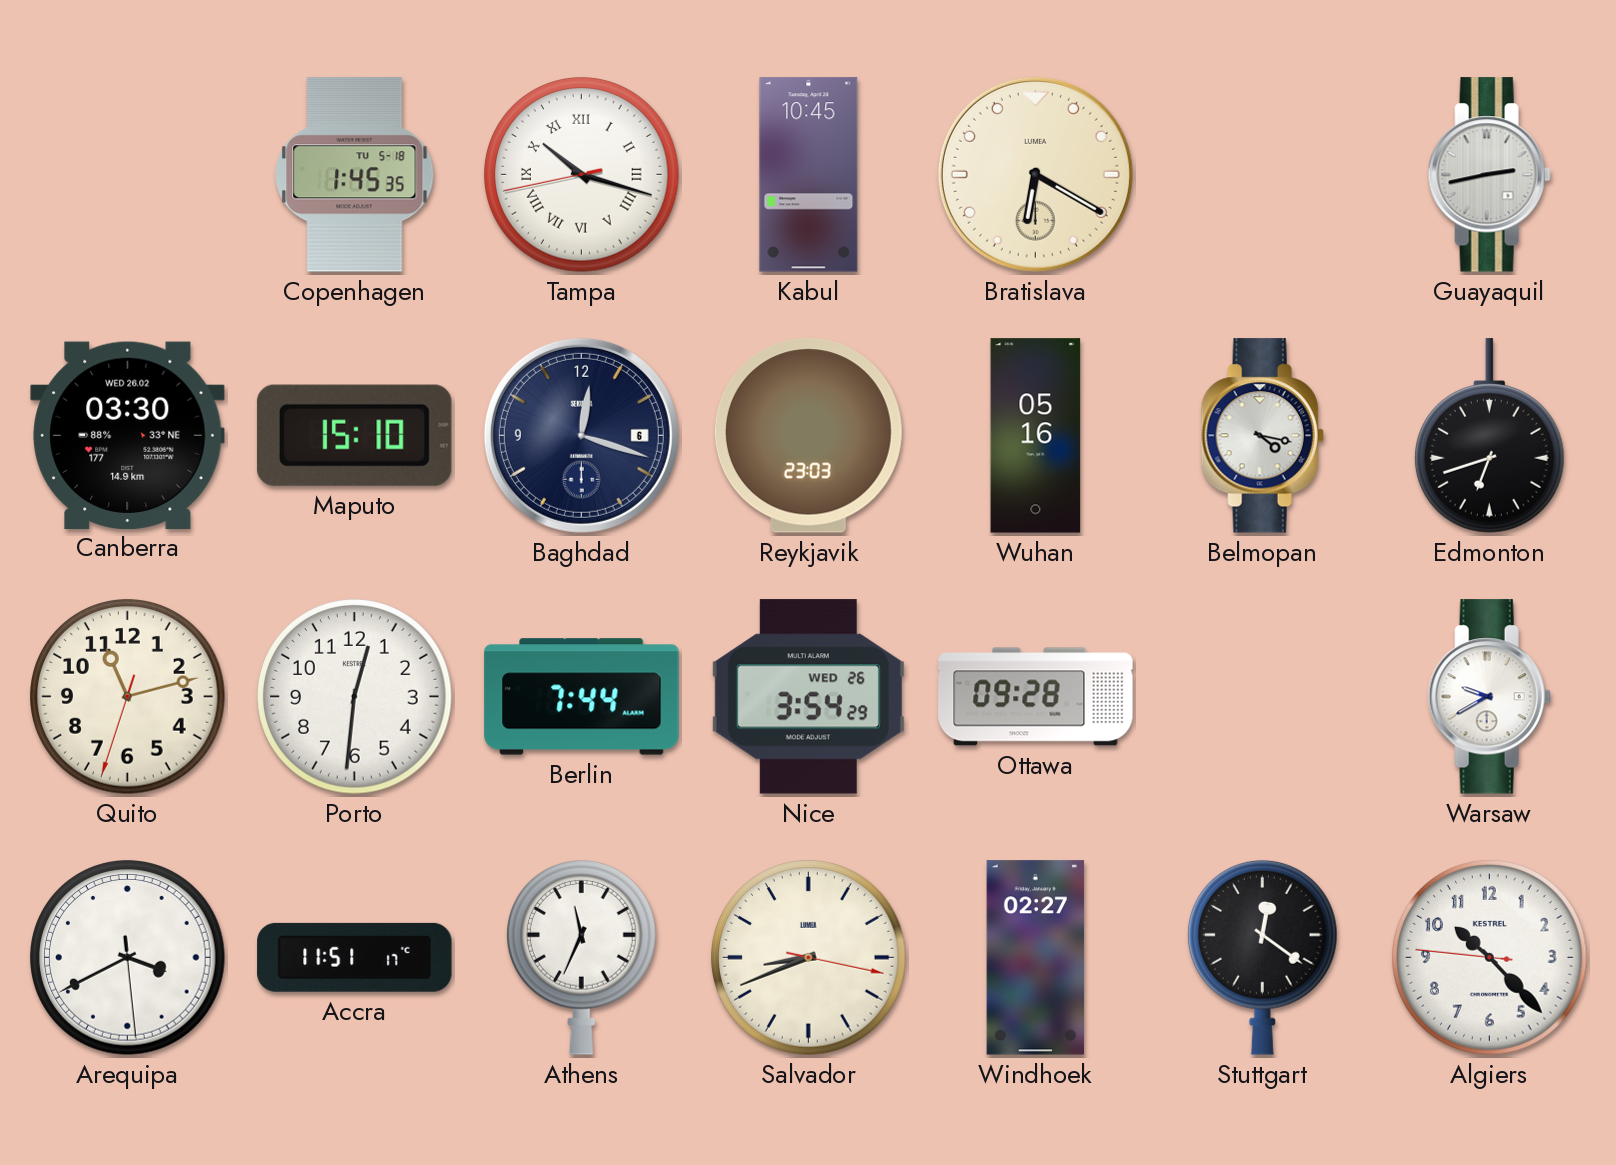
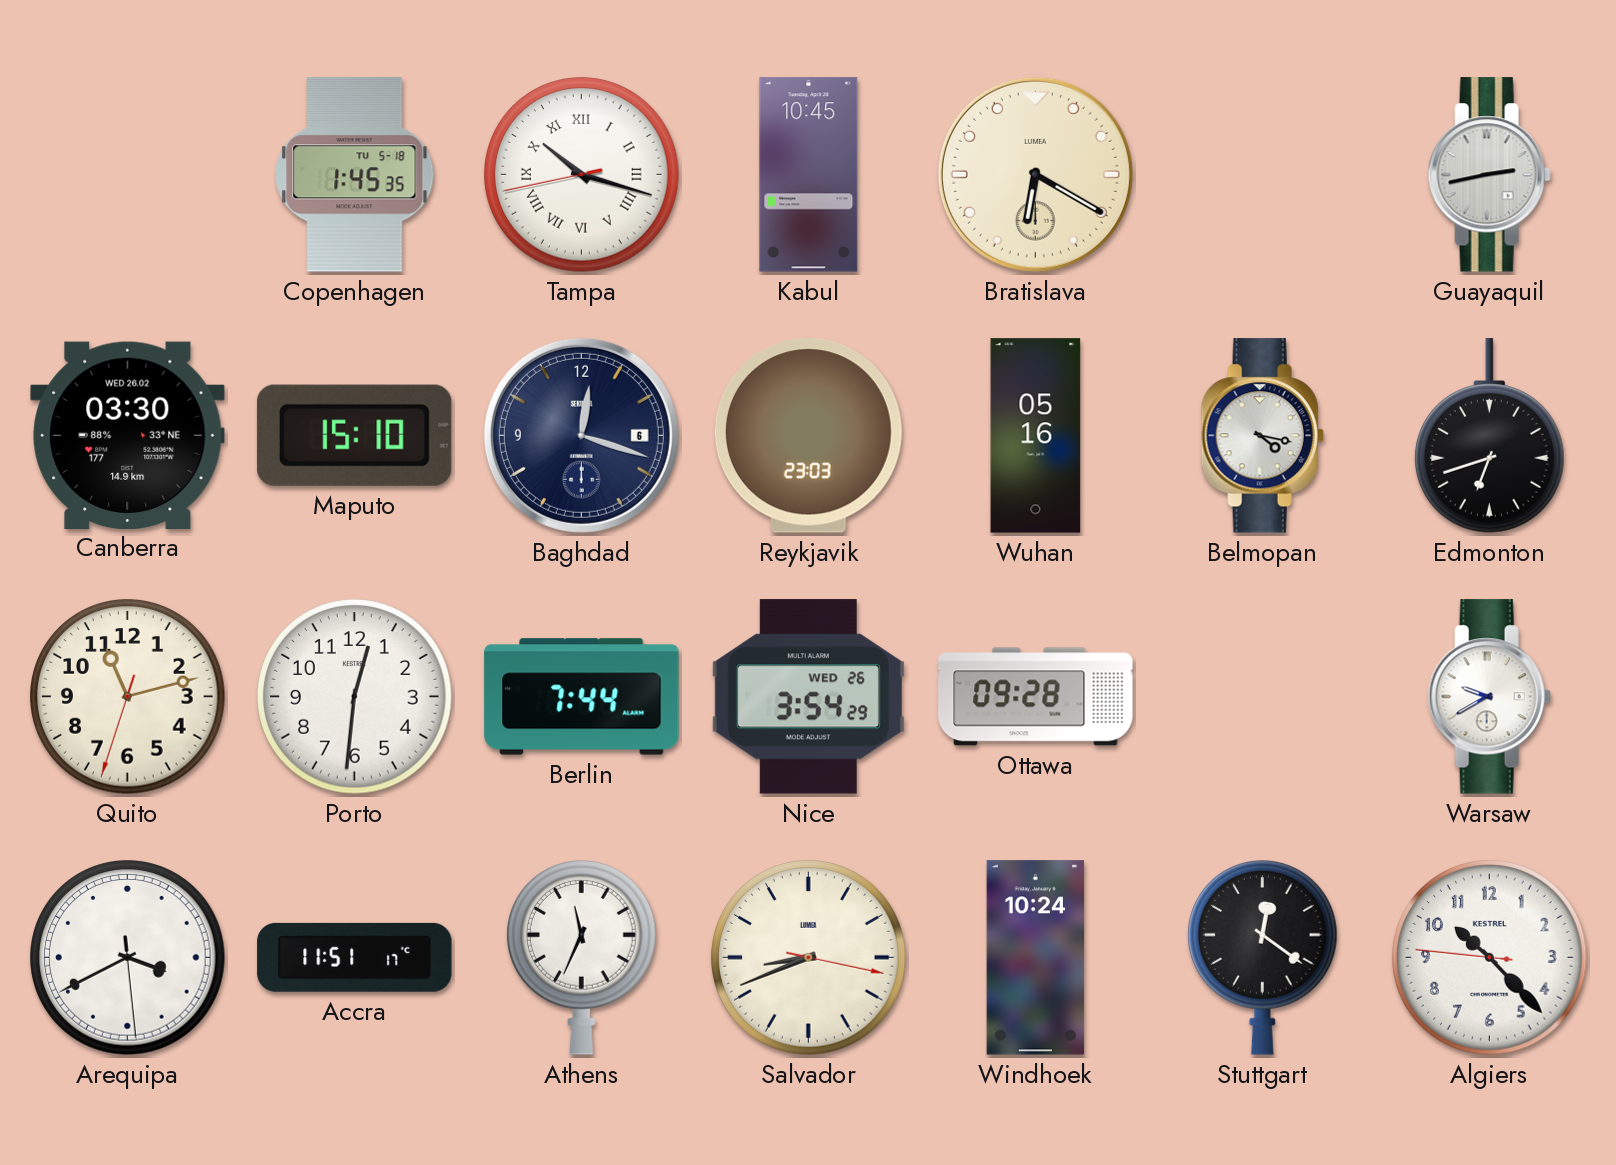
Windhoek: 02:27 -> 10:24 (1036, 958)
